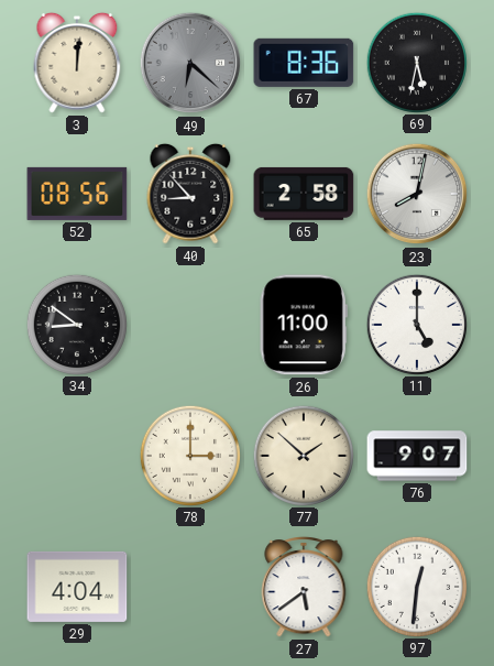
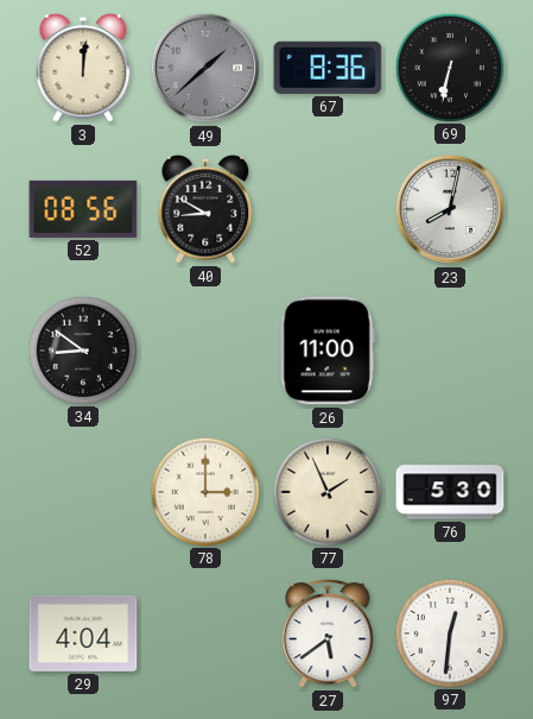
49: 6:22 -> 1:38 (205, 68)
69: 5:32 -> 6:32 (449, 67)
40: 8:53 -> 8:50 (205, 209)
65: 2:58 -> none (304, 194)
11: 5:00 -> none (416, 324)
77: 1:52 -> 1:56 (326, 491)
76: 9:07 -> 5:30 (450, 492)
